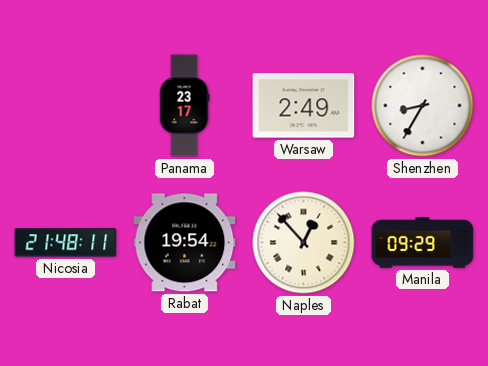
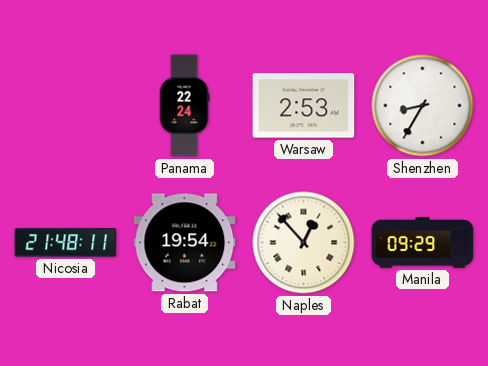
Panama: 23:17 -> 22:24 (184, 106)
Warsaw: 2:49 -> 2:53 (304, 106)
